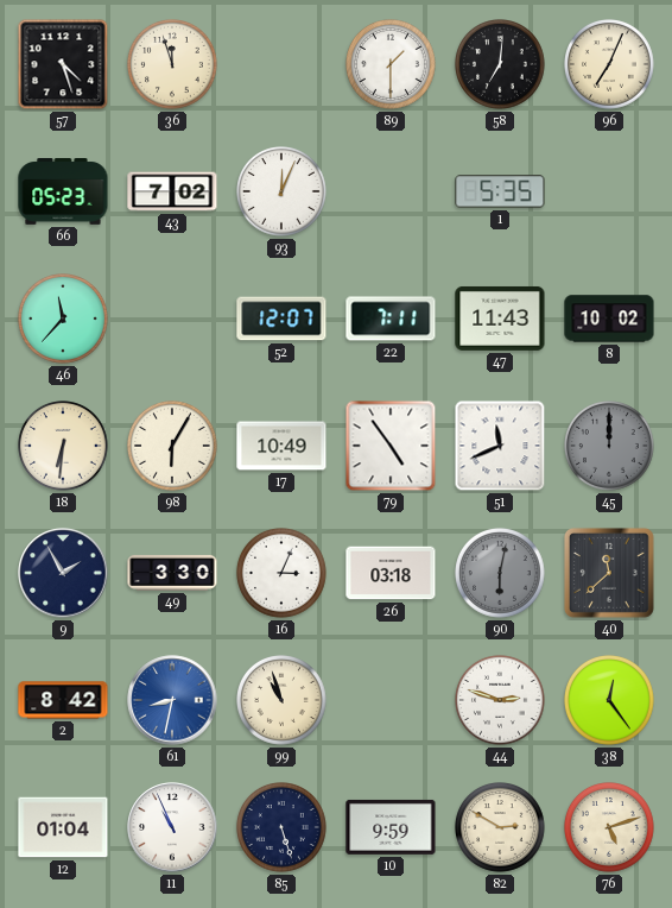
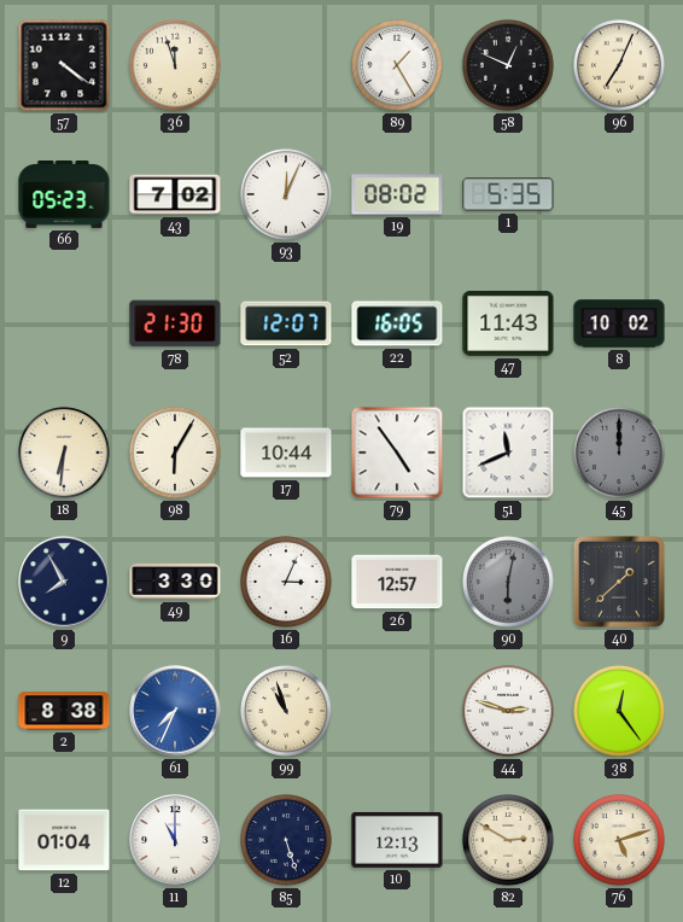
57: 4:27 -> 4:21 (64, 65)
89: 1:30 -> 1:25 (398, 66)
58: 7:01 -> 12:49 (509, 66)
19: none -> 08:02 (397, 194)
46: 11:37 -> none (64, 320)
78: none -> 21:30 (175, 323)
22: 7:11 -> 16:05 (397, 323)
17: 10:49 -> 10:44 (286, 453)
9: 1:55 -> 7:55 (64, 582)
26: 03:18 -> 12:57 (397, 582)
40: 11:38 -> 1:38 (619, 582)
2: 8:42 -> 8:38 (64, 711)
61: 8:32 -> 7:34 (175, 711)
11: 10:56 -> 11:00 (175, 840)
10: 9:59 -> 12:13 (397, 840)
